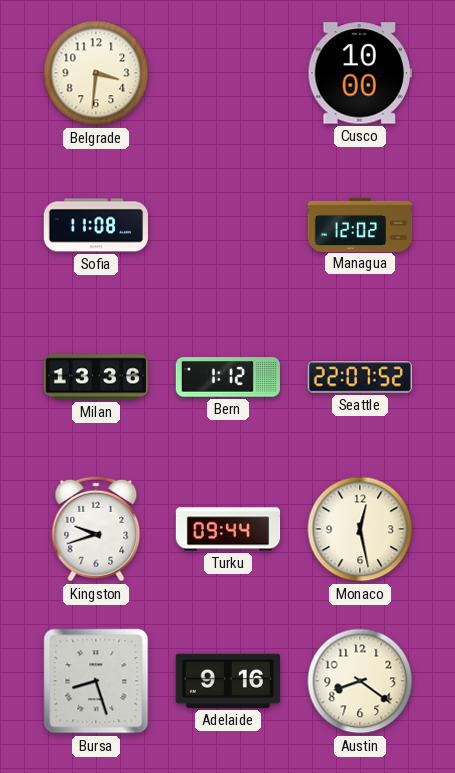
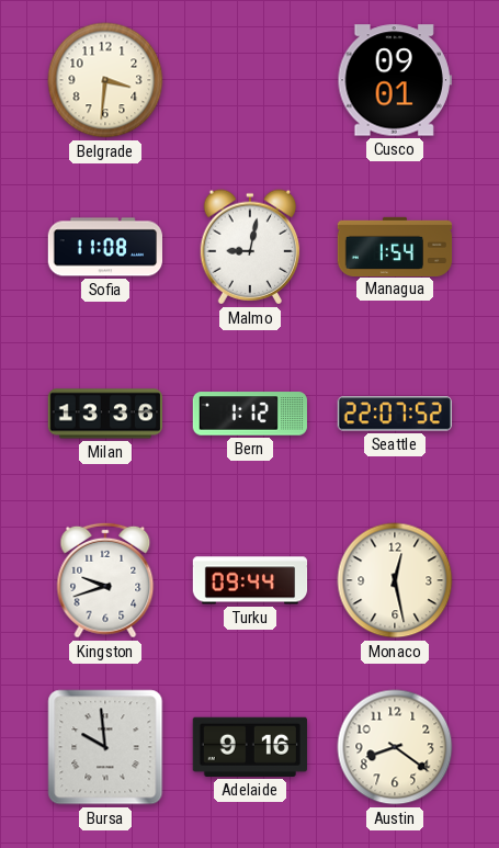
Cusco: 10:00 -> 09:01 (395, 80)
Malmo: none -> 9:02 (250, 247)
Managua: 12:02 -> 1:54 (395, 246)
Bursa: 8:27 -> 9:59 (105, 747)
